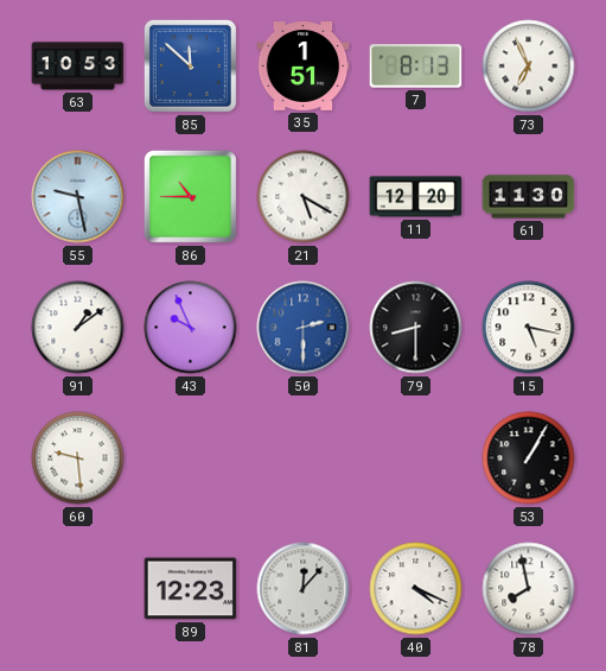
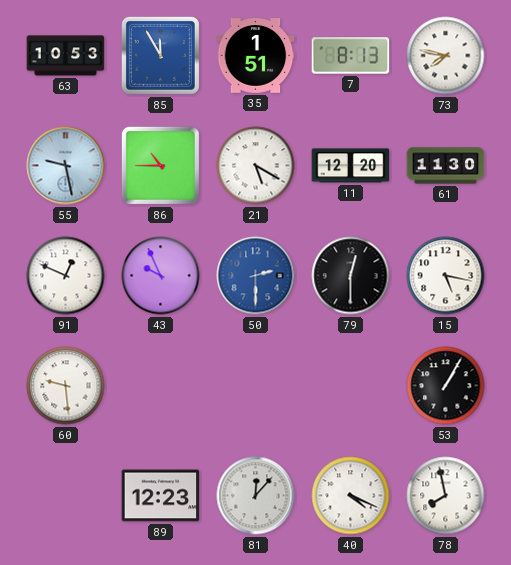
85: 11:52 -> 11:55 (160, 55)
73: 6:56 -> 7:47 (446, 56)
91: 1:09 -> 12:49 (66, 276)
79: 8:30 -> 12:30 (351, 276)
